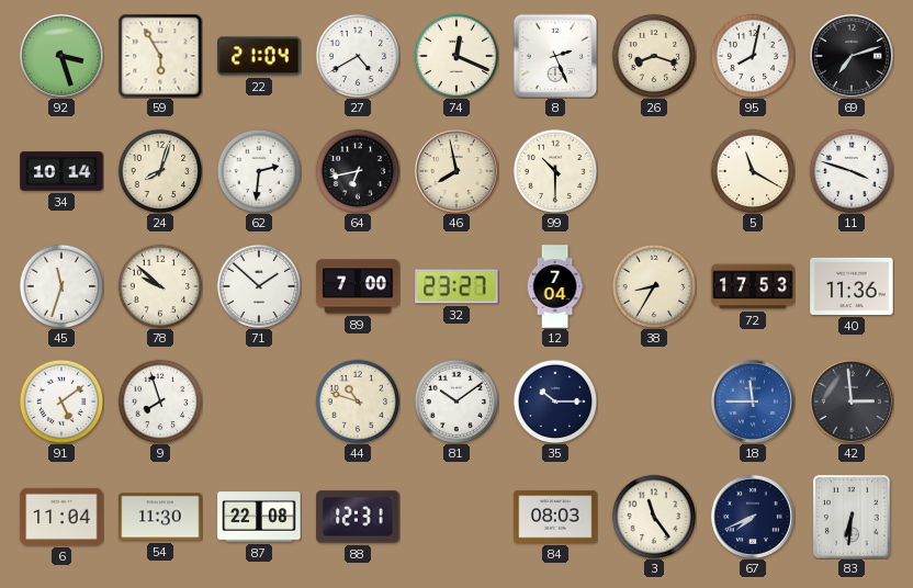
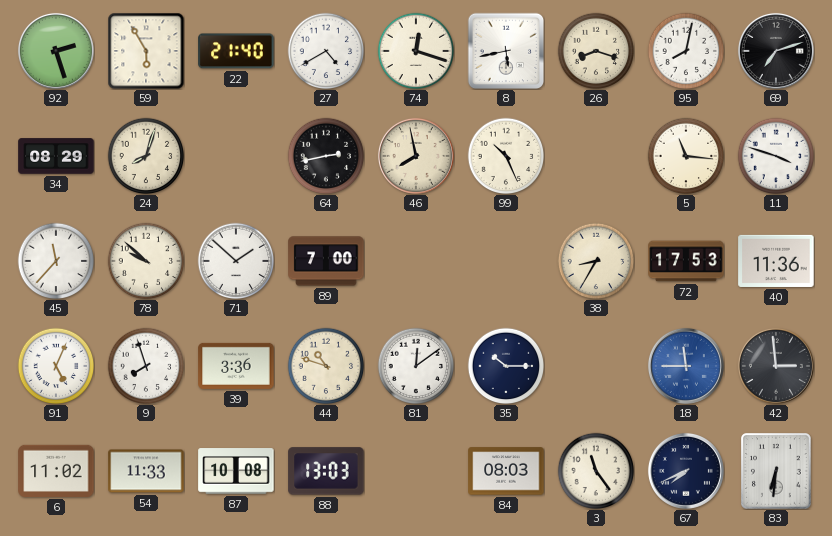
92: 3:27 -> 2:27 (56, 51)
22: 21:04 -> 21:40 (236, 51)
74: 12:19 -> 12:18 (416, 51)
8: 2:26 -> 5:43 (506, 51)
34: 10:14 -> 08:29 (56, 156)
62: 2:31 -> none (259, 171)
64: 6:43 -> 2:43 (326, 156)
99: 10:30 -> 10:26 (506, 156)
5: 11:20 -> 11:16 (686, 156)
45: 11:33 -> 11:37 (56, 261)
32: 23:27 -> none (456, 286)
12: 7:04 -> none (555, 286)
91: 5:09 -> 5:04 (56, 366)
39: none -> 3:36 (236, 366)
81: 10:09 -> 12:09 (416, 366)
6: 11:04 -> 11:02 (56, 471)
54: 11:30 -> 11:33 (146, 471)
87: 22:08 -> 10:08 (236, 471)
88: 12:31 -> 13:03 (326, 471)
